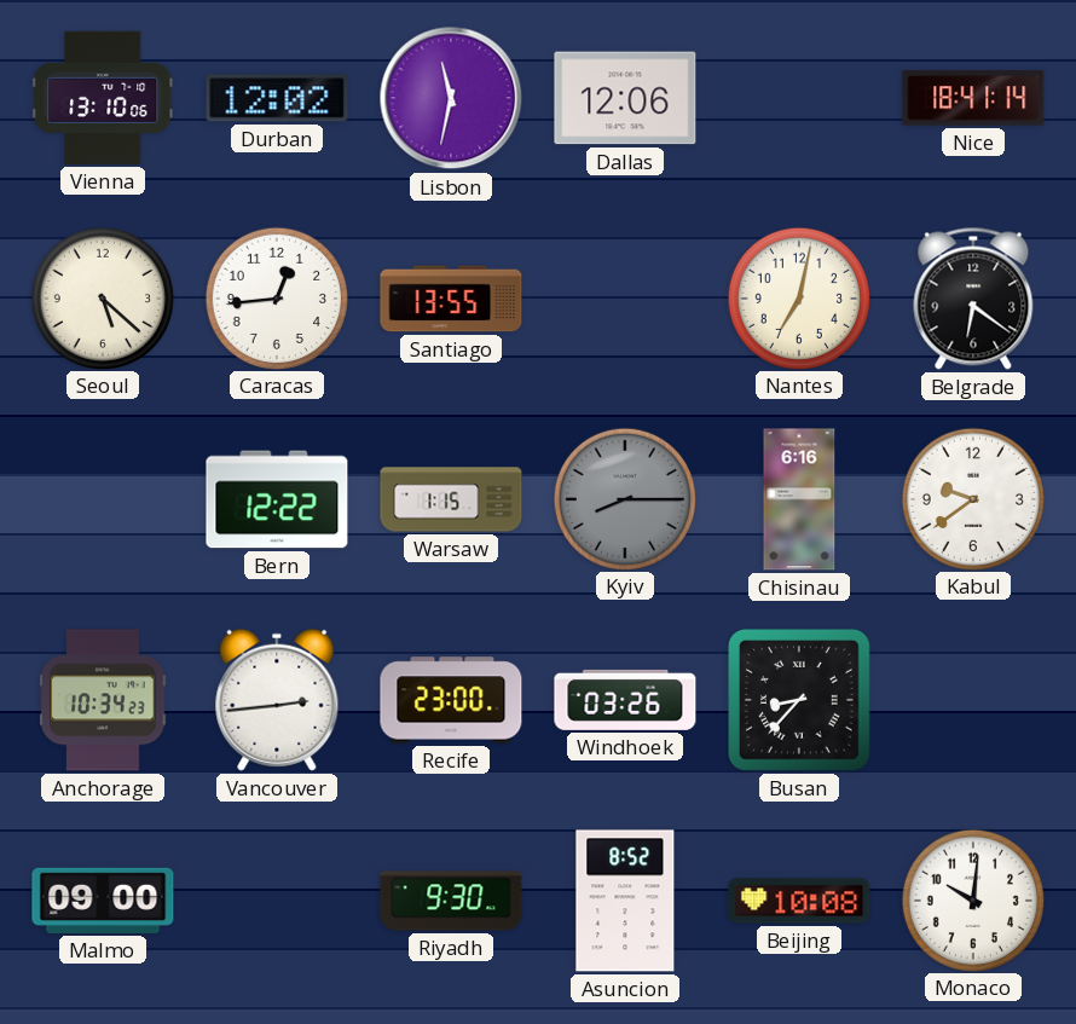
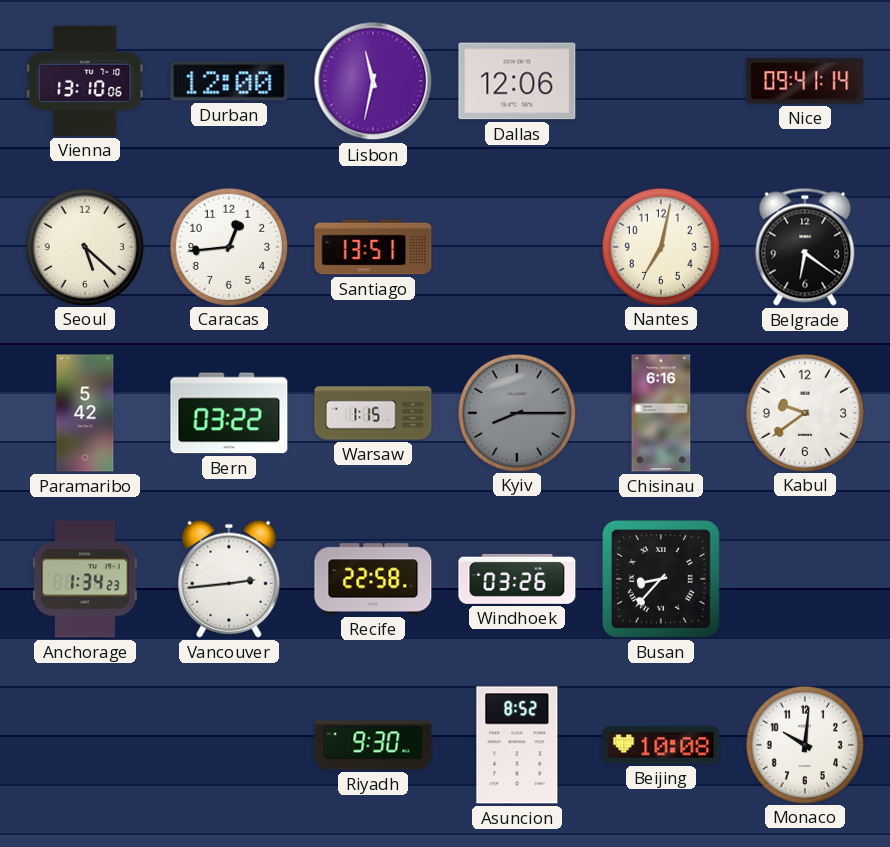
Durban: 12:02 -> 12:00 (229, 81)
Nice: 18:41 -> 09:41 (805, 81)
Santiago: 13:55 -> 13:51 (373, 247)
Paramaribo: none -> 5:42 (85, 413)
Bern: 12:22 -> 03:22 (229, 413)
Anchorage: 10:34 -> 1:34 (85, 579)
Recife: 23:00 -> 22:58 (373, 579)
Malmo: 09:00 -> none (103, 901)
